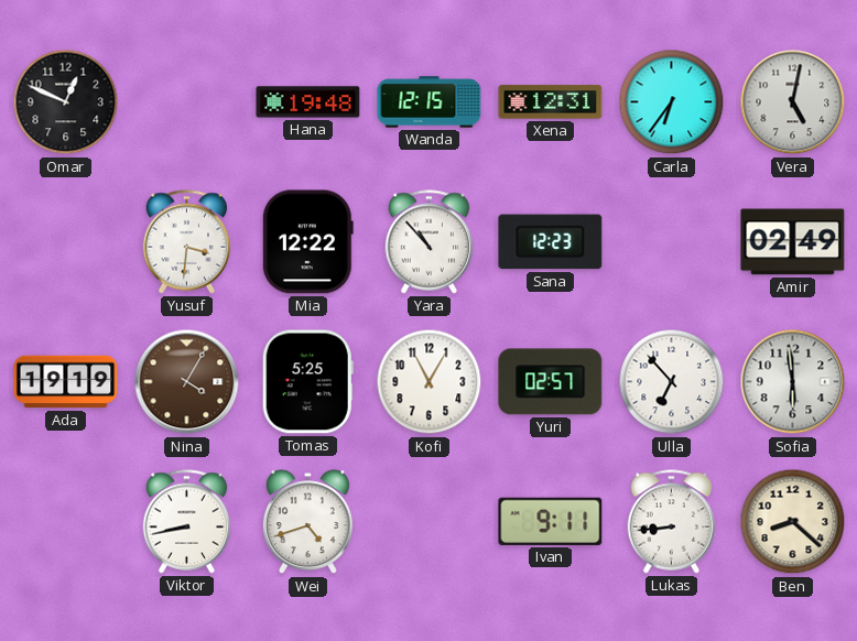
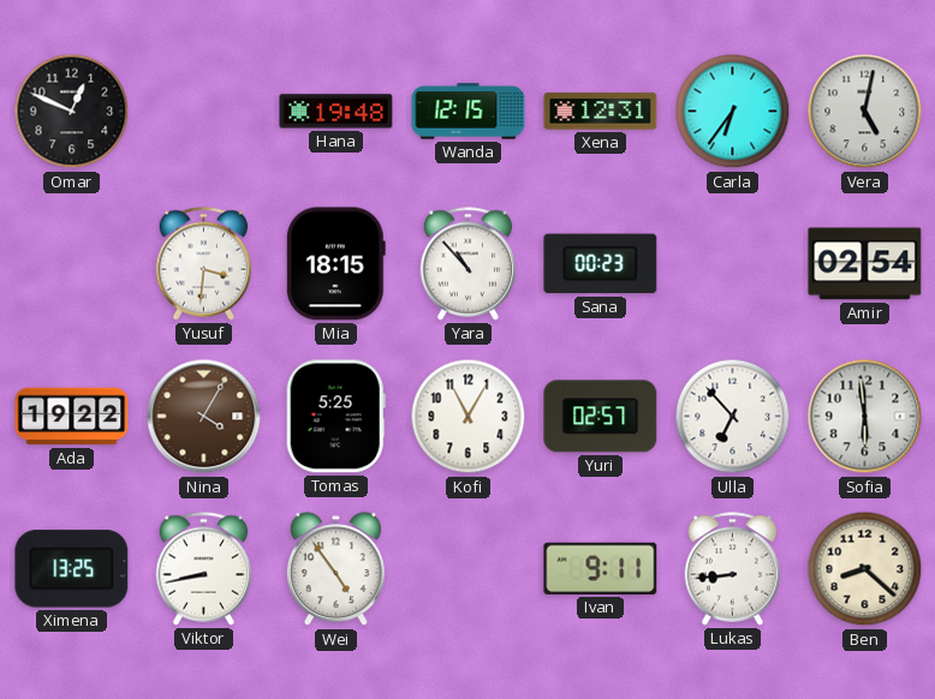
Mia: 12:22 -> 18:15 (335, 264)
Sana: 12:23 -> 00:23 (601, 264)
Amir: 02:49 -> 02:54 (865, 264)
Ada: 19:19 -> 19:22 (72, 417)
Ximena: none -> 13:25 (72, 569)
Wei: 4:42 -> 4:54 (335, 569)
